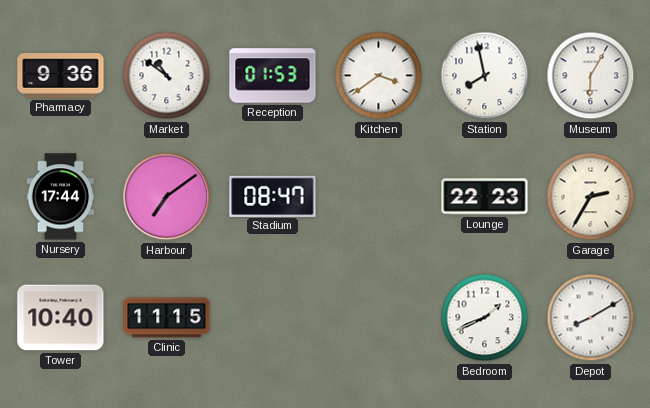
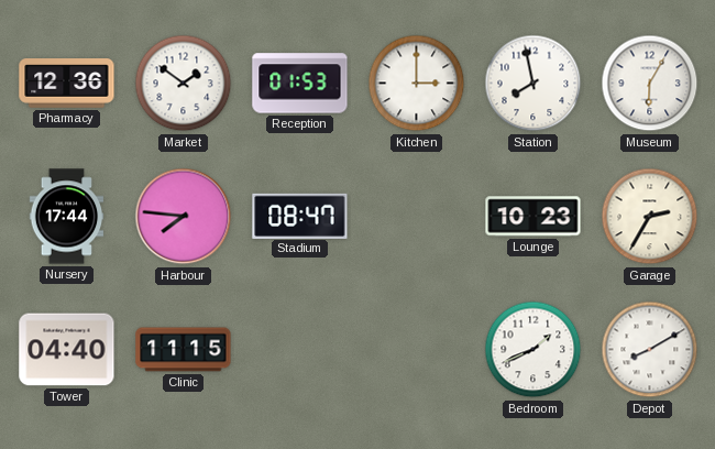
Pharmacy: 9:36 -> 12:36 (67, 84)
Market: 10:51 -> 1:51 (184, 84)
Kitchen: 3:39 -> 3:00 (417, 84)
Harbour: 7:09 -> 7:46 (184, 217)
Lounge: 22:23 -> 10:23 (533, 217)
Tower: 10:40 -> 04:40 (67, 350)
